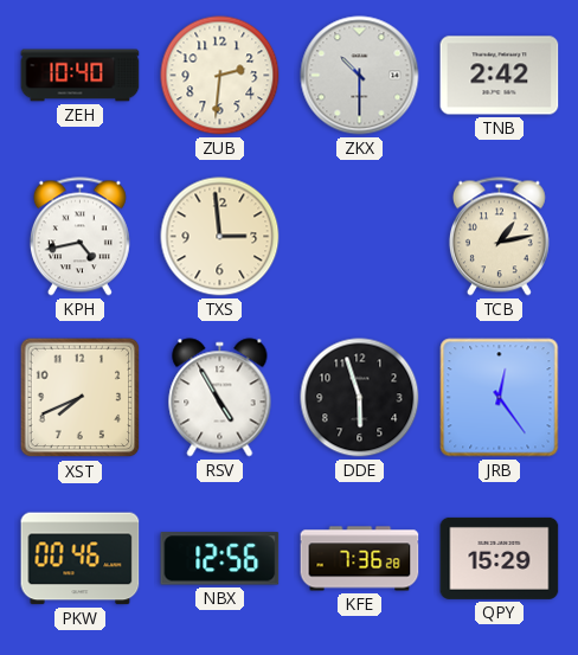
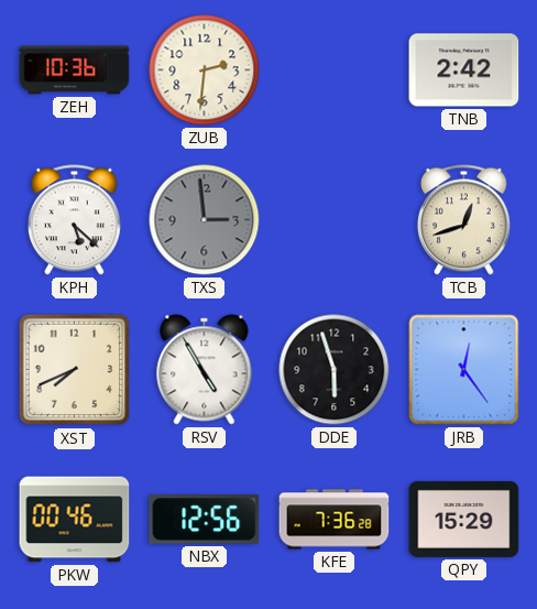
ZEH: 10:40 -> 10:36 (75, 70)
ZKX: 10:30 -> none (360, 76)
KPH: 4:43 -> 5:22 (74, 220)
TXS dial: cream -> grey (205, 220)
TCB: 1:13 -> 12:42 (463, 220)
